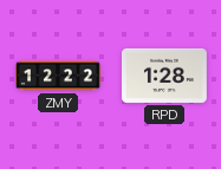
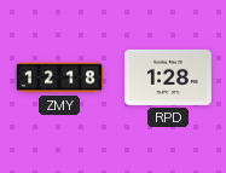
ZMY: 12:22 -> 12:18 (59, 77)
